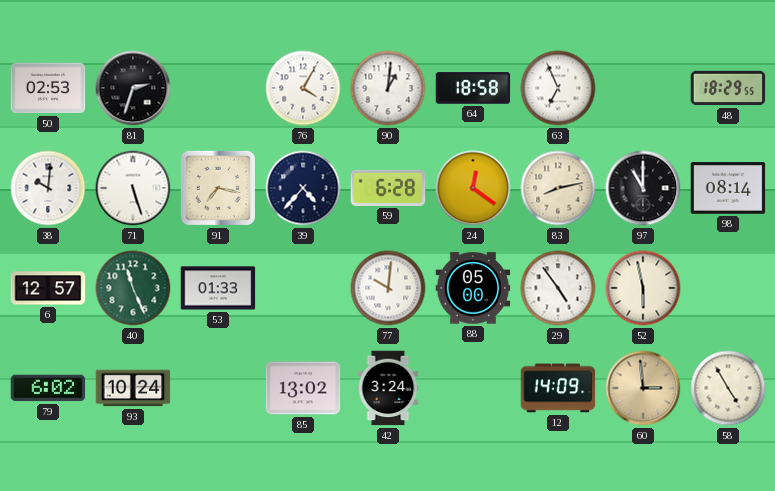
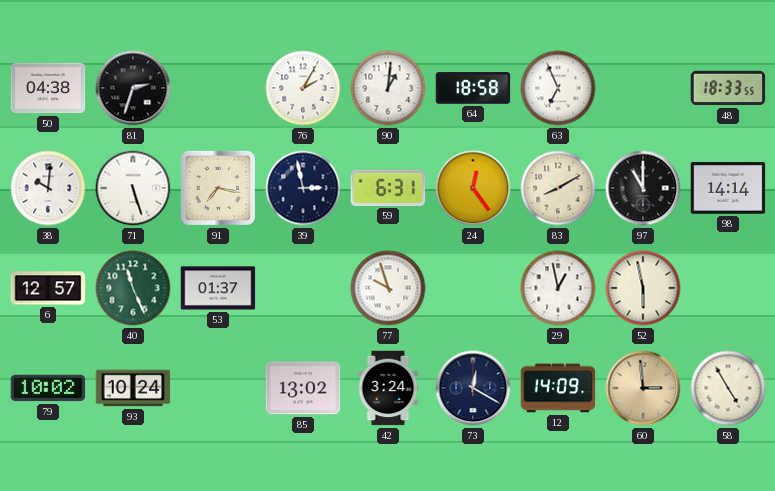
50: 02:53 -> 04:38 (48, 88)
76: 4:05 -> 2:05 (303, 88)
48: 18:29 -> 18:33 (728, 88)
39: 4:37 -> 2:58 (303, 188)
59: 6:28 -> 6:31 (388, 188)
24: 12:21 -> 12:24 (473, 188)
83: 8:13 -> 8:10 (558, 188)
98: 08:14 -> 14:14 (728, 188)
53: 01:33 -> 01:37 (218, 288)
77: 10:01 -> 9:57 (388, 288)
88: 05:00 -> none (473, 288)
29: 4:54 -> 12:58 (558, 288)
79: 6:02 -> 10:02 (48, 388)
73: none -> 12:20 (473, 388)
